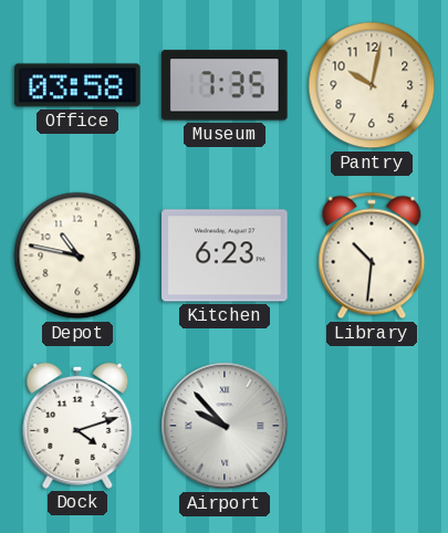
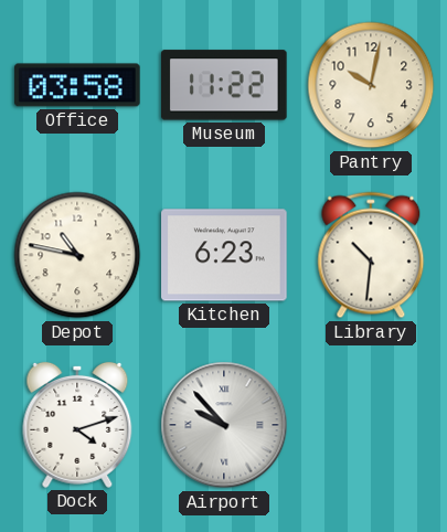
Museum: 7:35 -> 11:22 (225, 85)
